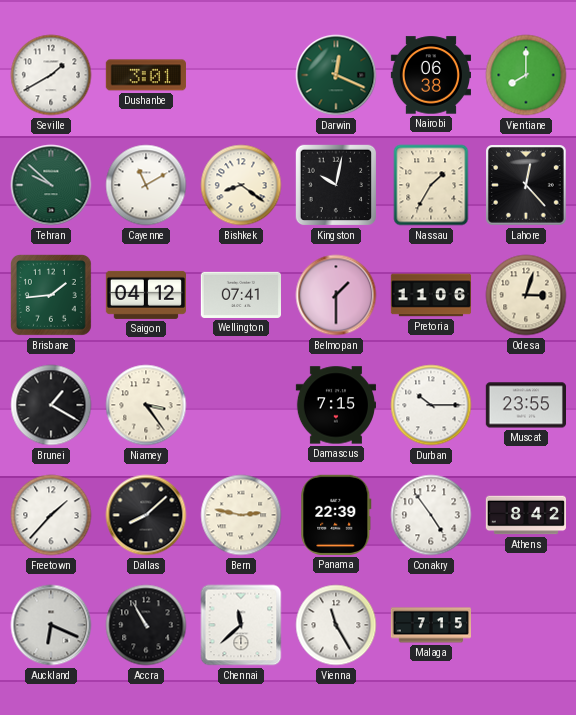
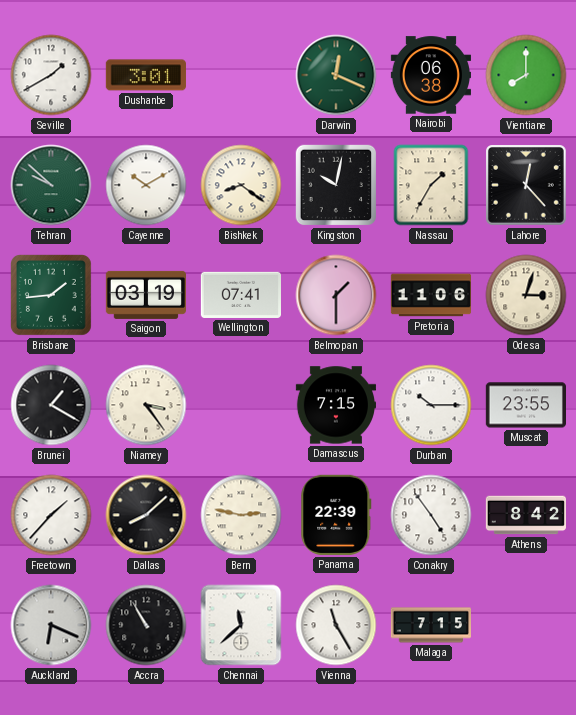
Cayenne: 11:10 -> 10:10 (146, 185)
Saigon: 04:12 -> 03:19 (145, 295)
